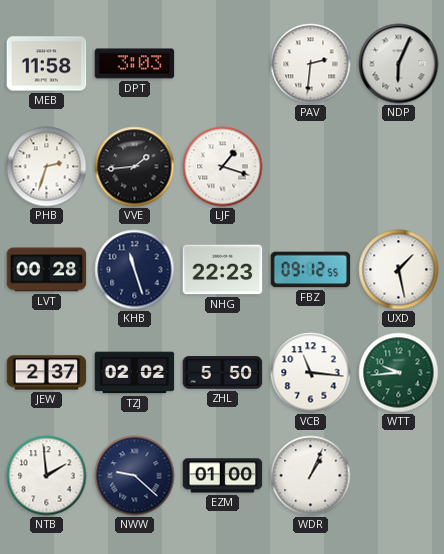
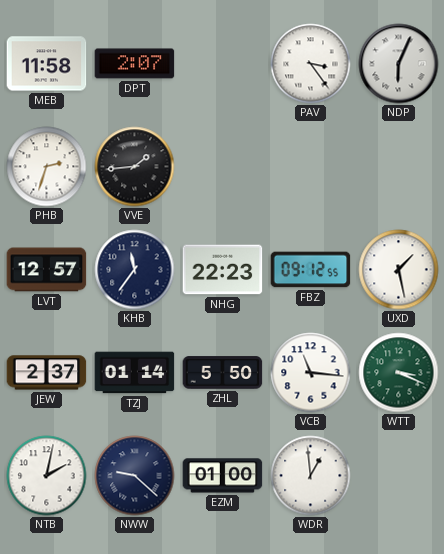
DPT: 3:03 -> 2:07 (135, 64)
PAV: 2:31 -> 3:24 (311, 64)
LJF: 1:18 -> none (223, 167)
LVT: 00:28 -> 12:57 (47, 270)
KHB: 11:27 -> 11:36 (135, 270)
TZJ: 02:02 -> 01:14 (135, 373)
WTT: 9:44 -> 3:19 (399, 373)
NTB: 1:59 -> 2:02 (47, 476)
WDR: 1:04 -> 12:59 (311, 476)
